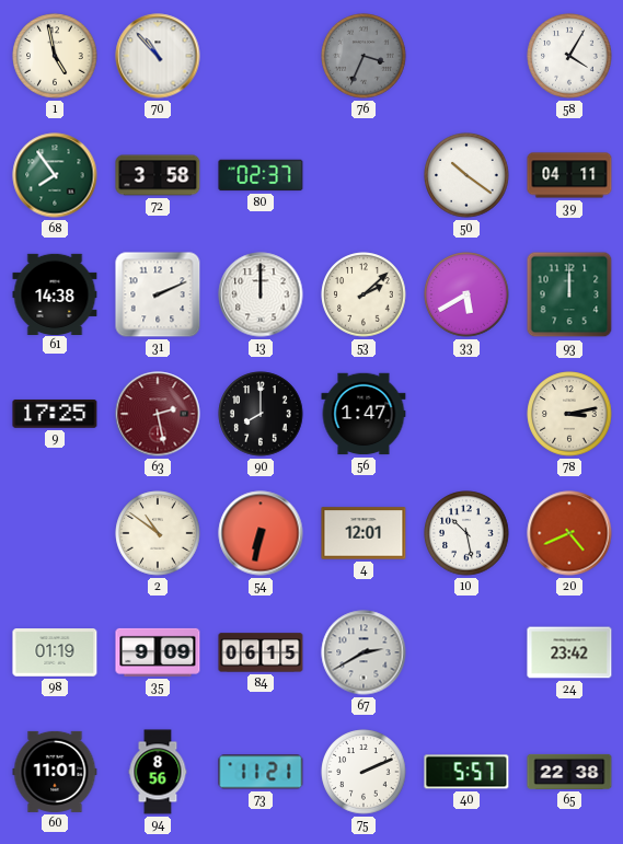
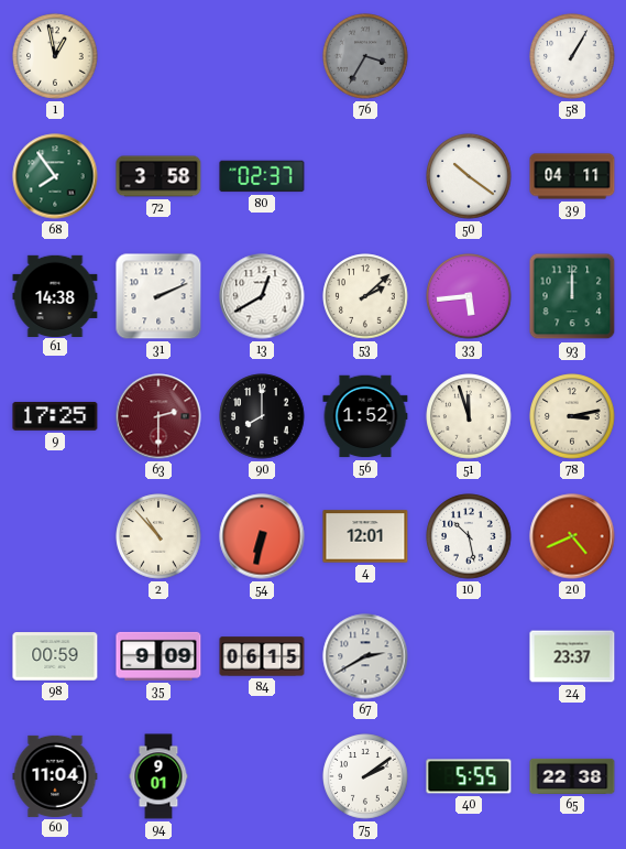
1: 4:58 -> 12:58 (55, 56)
70: 10:53 -> none (158, 56)
76: 3:34 -> 3:35 (365, 56)
58: 4:05 -> 1:05 (572, 56)
13: 12:00 -> 12:40 (262, 296)
33: 5:40 -> 5:44 (469, 296)
63: 2:28 -> 2:30 (158, 416)
56: 1:47 -> 1:52 (365, 416)
51: none -> 11:57 (469, 416)
2: 10:51 -> 10:53 (158, 536)
98: 01:19 -> 00:59 (55, 656)
24: 23:42 -> 23:37 (572, 656)
60: 11:01 -> 11:04 (55, 776)
94: 8:56 -> 9:01 (158, 776)
73: 11:21 -> none (261, 772)
75: 2:11 -> 2:09 (365, 776)
40: 5:57 -> 5:55 (469, 776)
